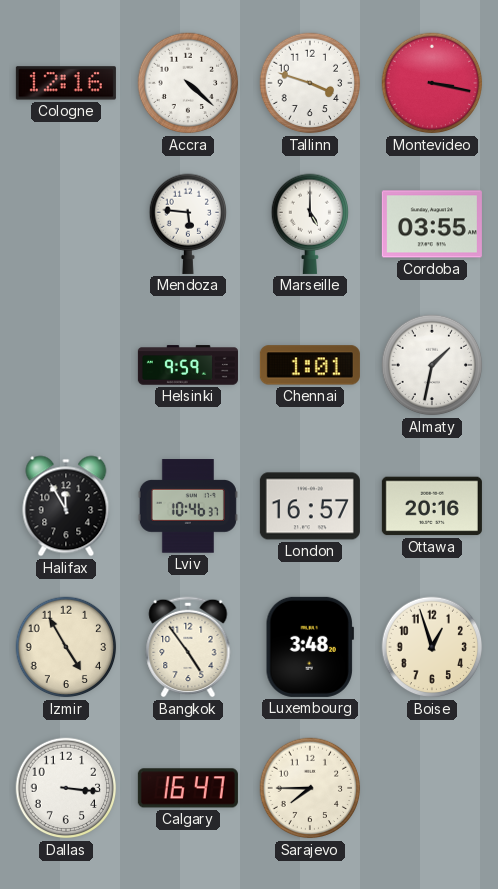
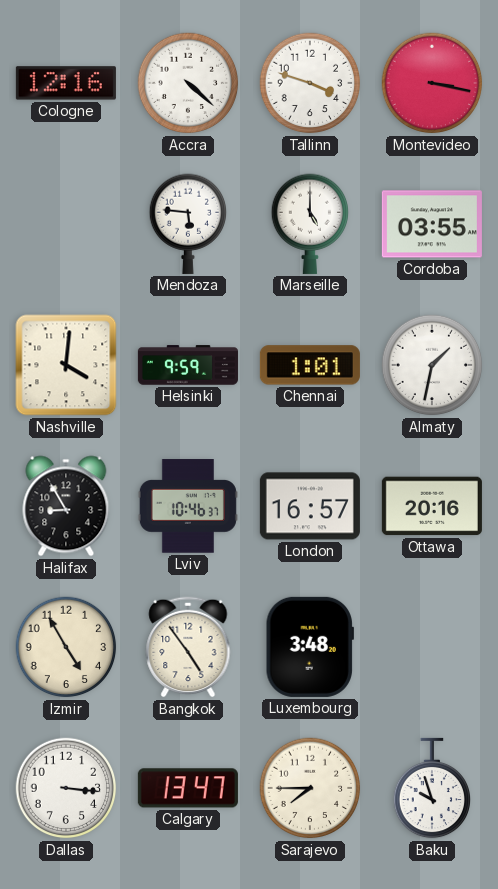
Nashville: none -> 4:01 (66, 365)
Halifax: 11:55 -> 8:55 (66, 506)
Boise: 12:57 -> none (432, 647)
Calgary: 16:47 -> 13:47 (188, 788)
Baku: none -> 9:57 (431, 788)
